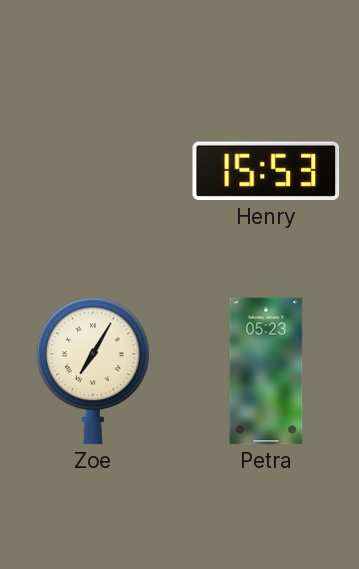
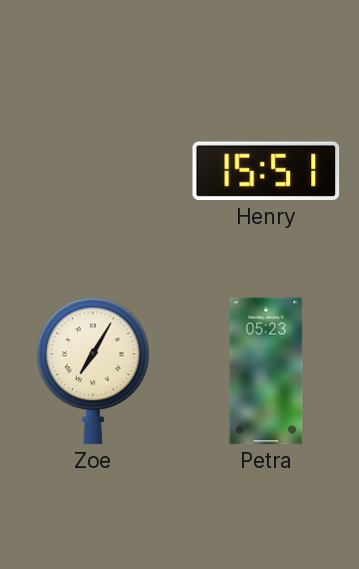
Henry: 15:53 -> 15:51 (266, 171)
